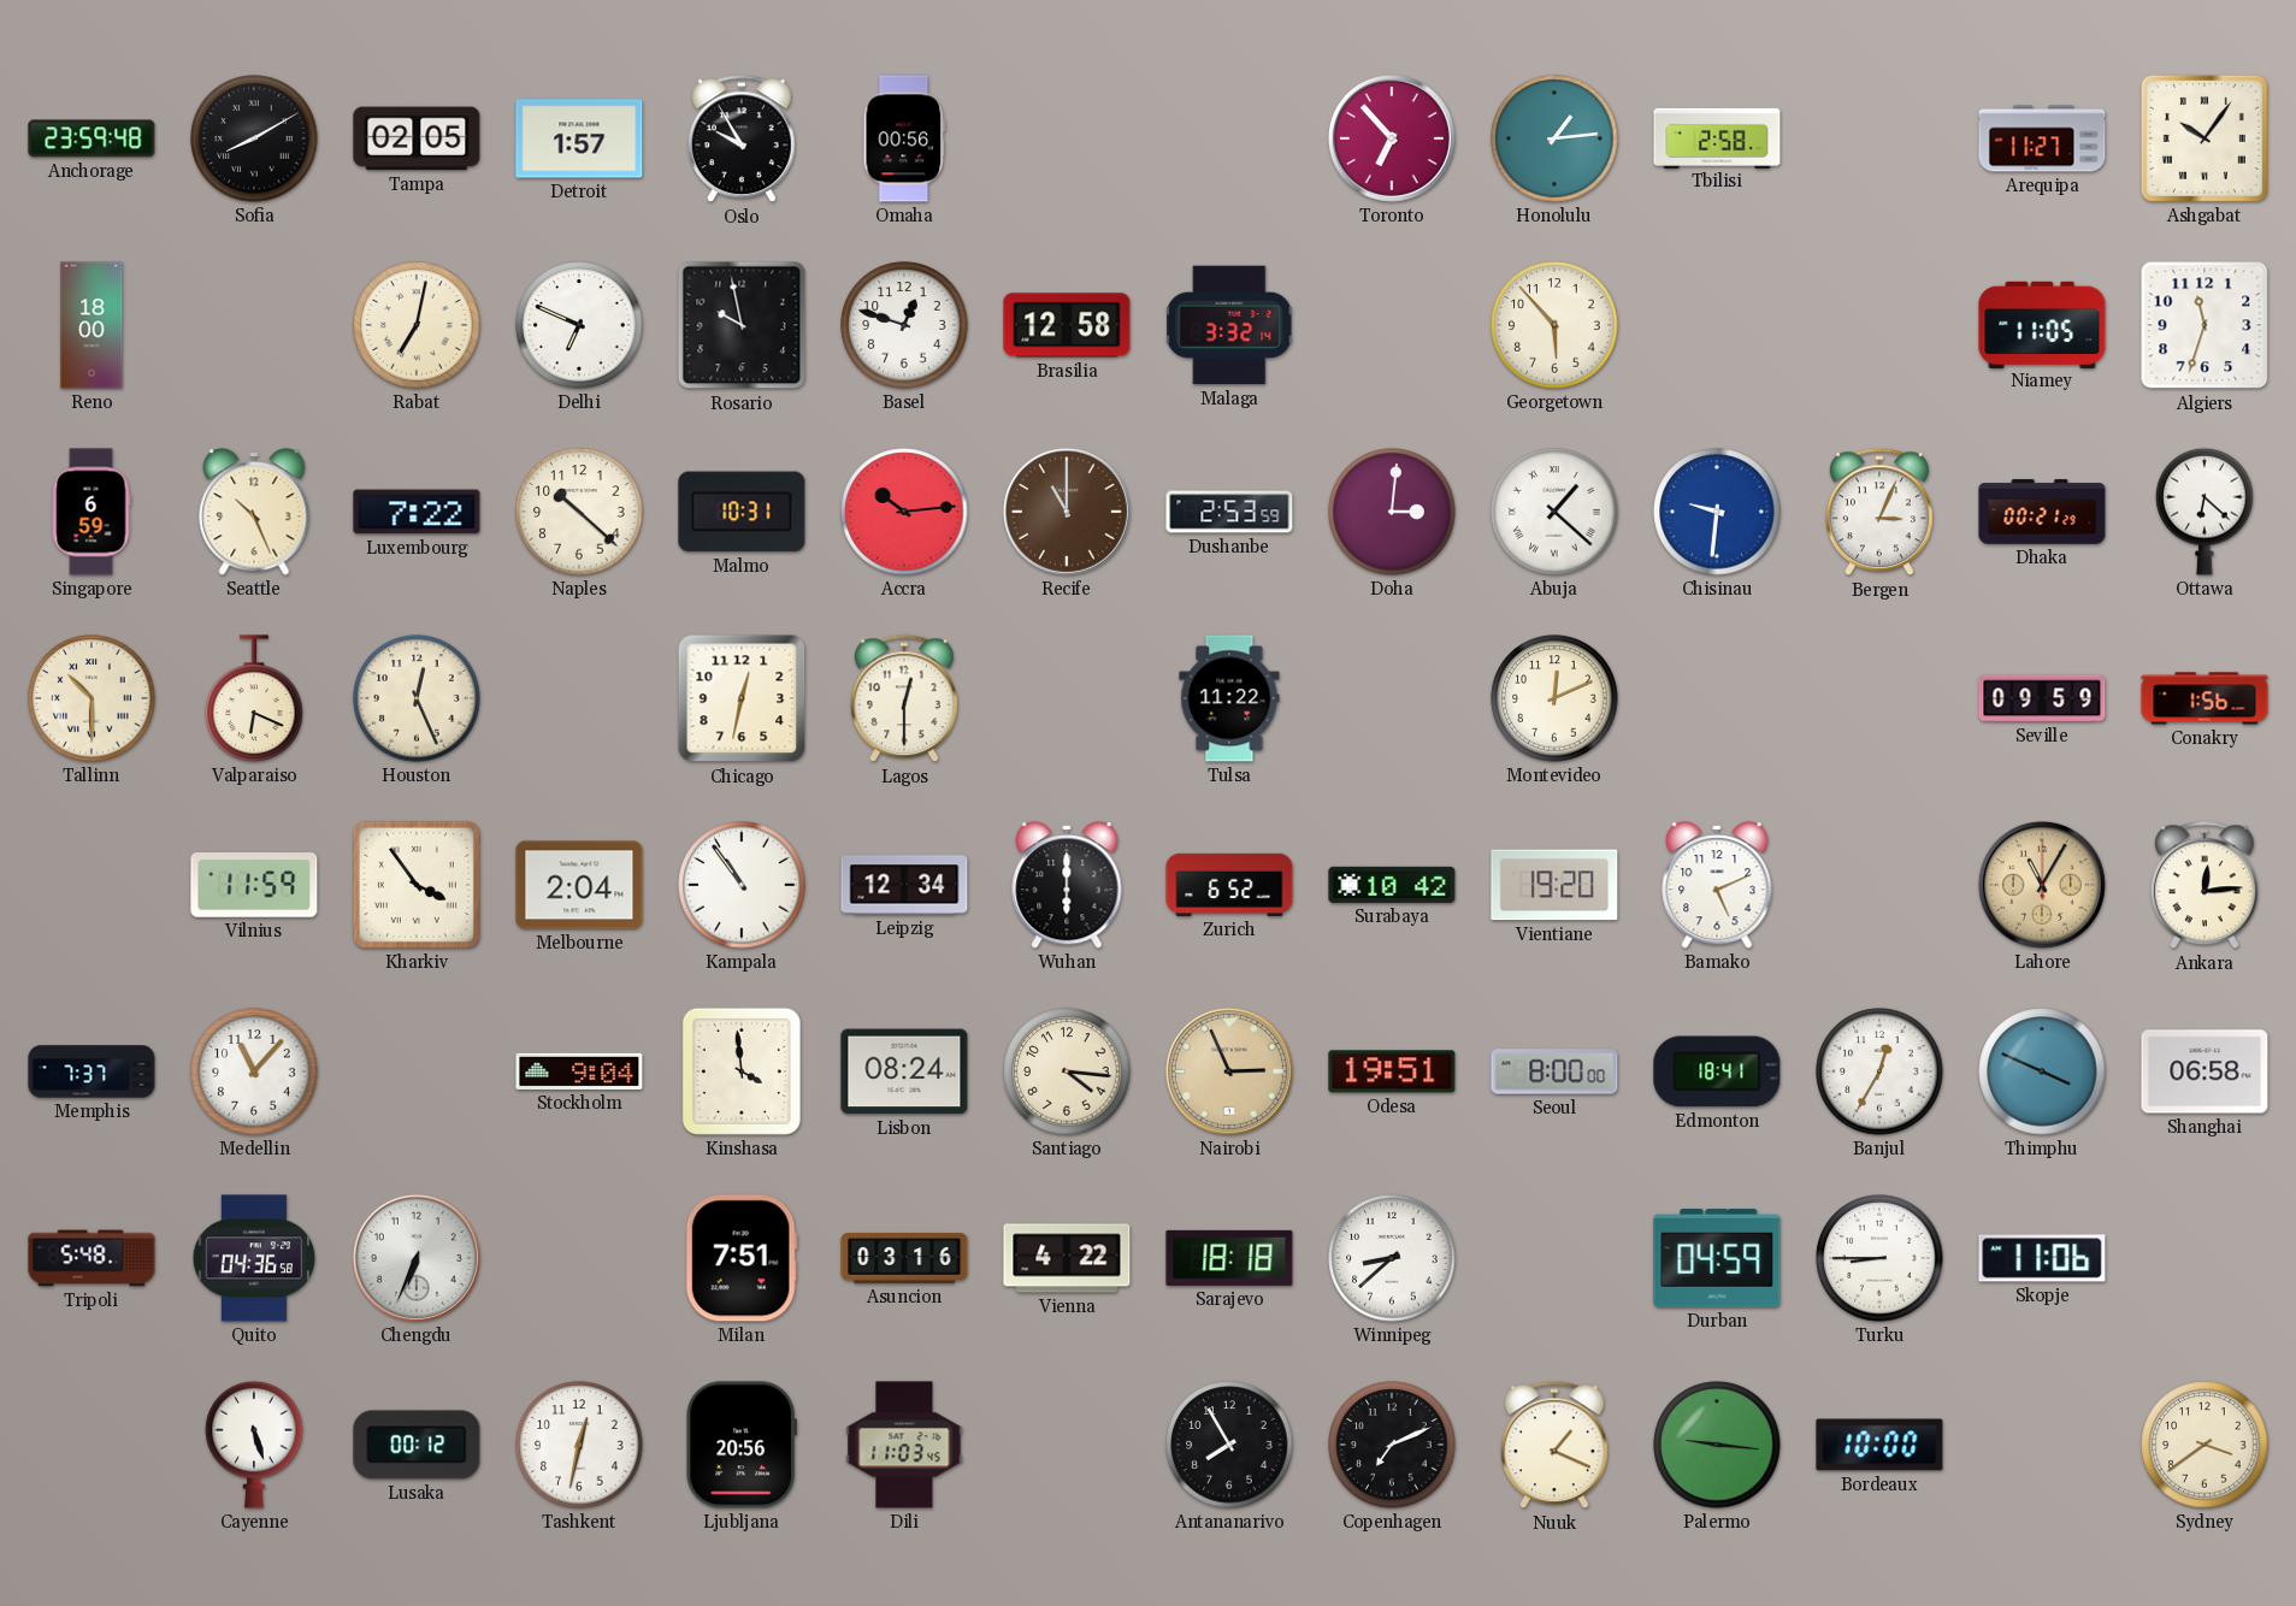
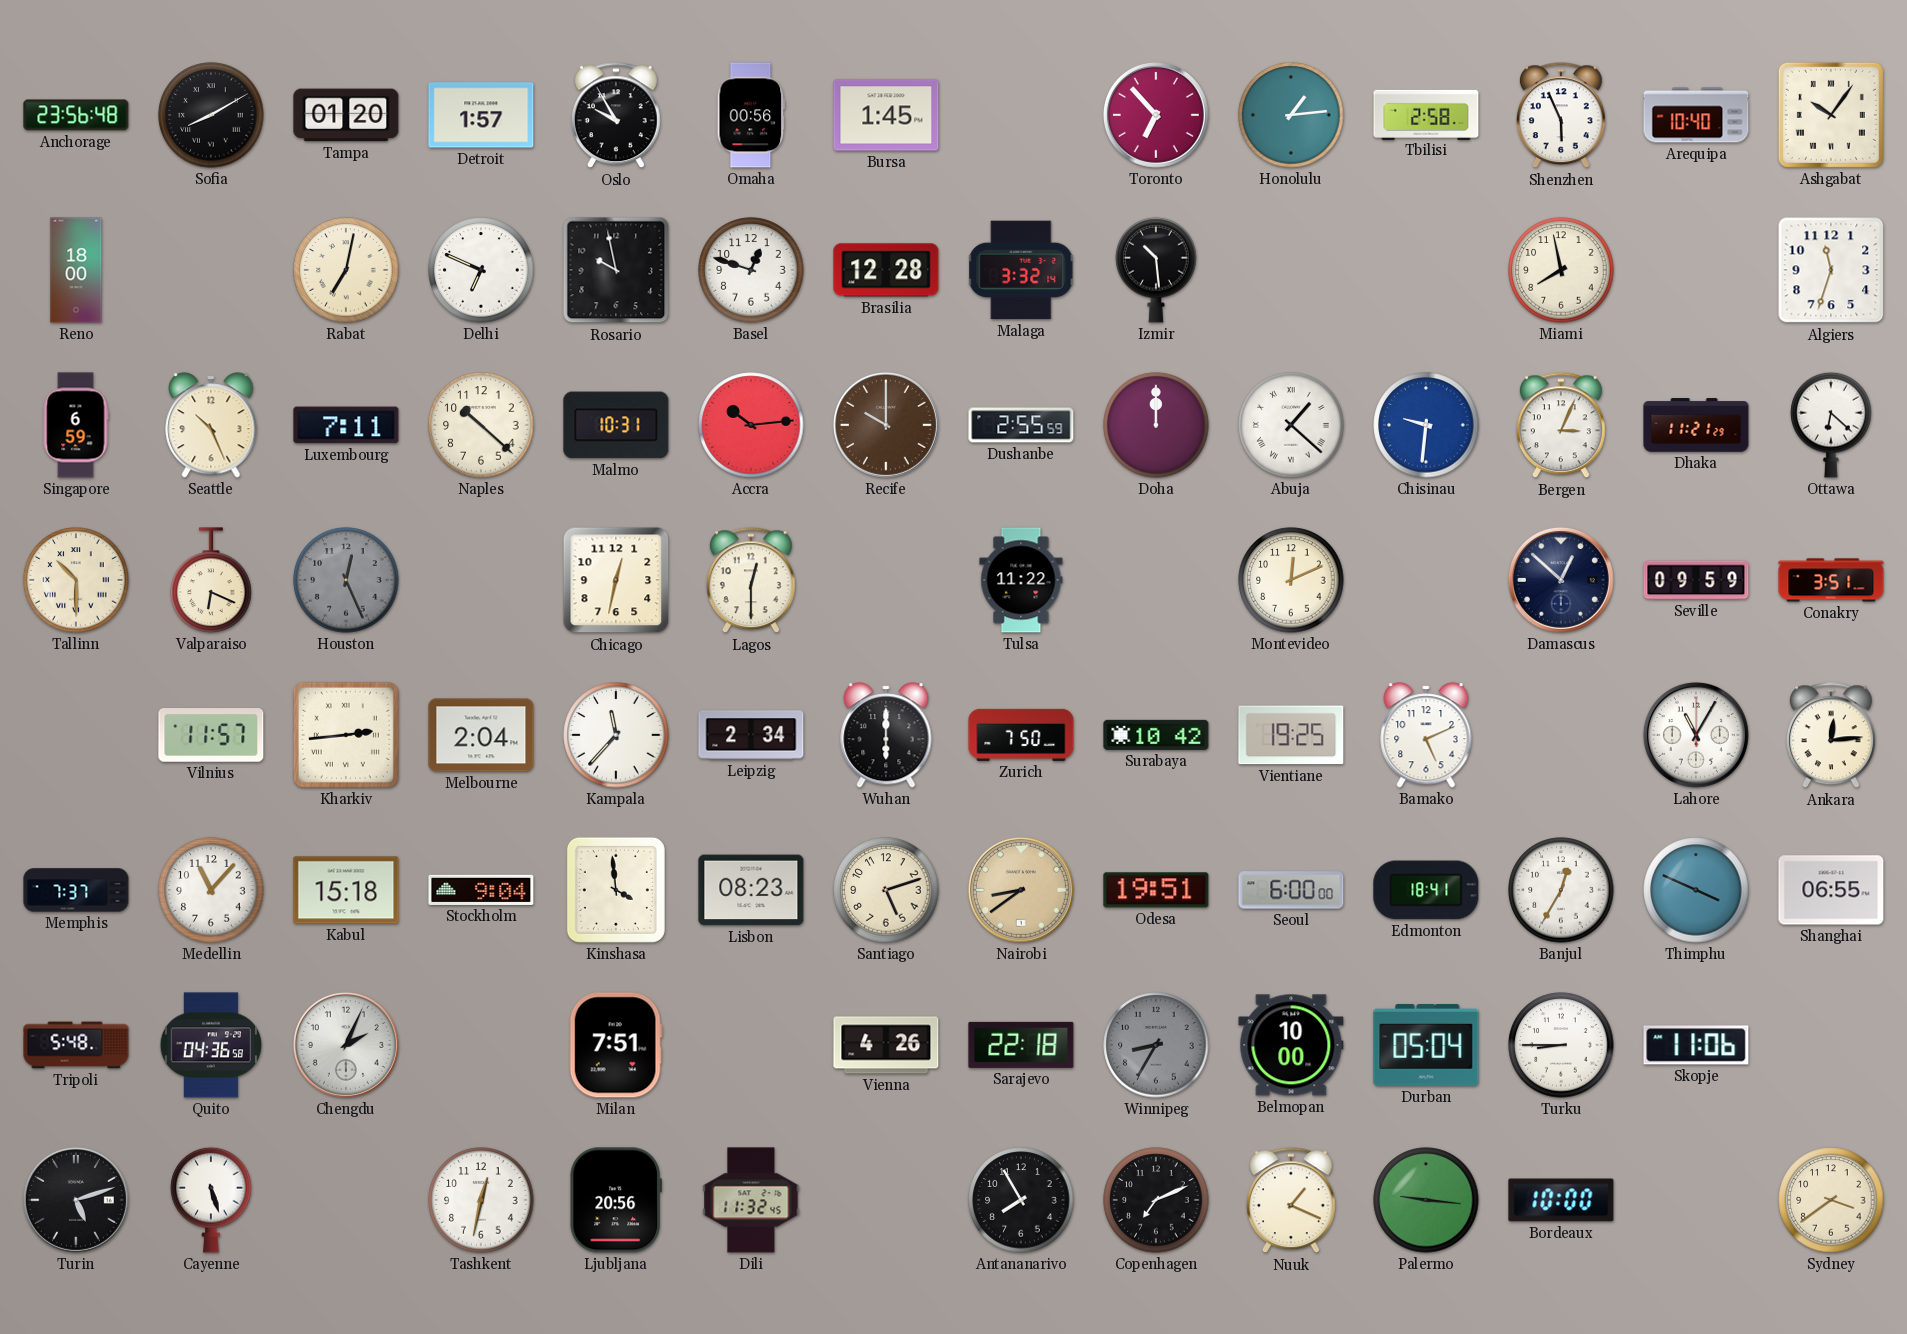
Anchorage: 23:59 -> 23:56 (76, 115)
Tampa: 02:05 -> 01:20 (346, 115)
Bursa: none -> 1:45 (886, 115)
Shenzhen: none -> 5:56 (1561, 116)
Arequipa: 11:27 -> 10:40 (1696, 115)
Brasilia: 12:58 -> 12:28 (886, 270)
Izmir: none -> 10:29 (1156, 270)
Georgetown: 5:53 -> none (1554, 325)
Miami: none -> 7:58 (1561, 270)
Niamey: 11:05 -> none (2042, 324)
Luxembourg: 7:22 -> 7:11 (346, 425)
Recife: 11:00 -> 10:00 (886, 425)
Dushanbe: 2:53 -> 2:55 (1021, 425)
Doha: 3:01 -> 12:00 (1156, 425)
Dhaka: 00:21 -> 11:21 (1696, 425)
Houston dial: cream -> grey (346, 580)
Damascus: none -> 12:52 (1561, 580)
Conakry: 1:56 -> 3:51 (1831, 580)
Vilnius: 11:59 -> 11:57 (211, 736)
Kharkiv: 3:54 -> 2:44 (346, 735)
Kampala: 10:54 -> 11:37 (616, 735)
Leipzig: 12:34 -> 2:34 (751, 735)
Zurich: 6:52 -> 7:50 (1021, 735)
Vientiane: 19:20 -> 19:25 (1291, 735)
Lahore dial: champagne -> white (1696, 735)
Kabul: none -> 15:18 (346, 890)
Lisbon: 08:24 -> 08:23 (751, 890)
Santiago: 4:16 -> 5:12 (886, 890)
Nairobi: 2:56 -> 8:39 (1021, 890)
Seoul: 8:00 -> 6:00 (1291, 890)
Shanghai: 06:58 -> 06:55 (1831, 890)
Chengdu: 6:34 -> 2:04 (346, 1045)
Asuncion: 03:16 -> none (904, 1259)
Vienna: 4:22 -> 4:26 (886, 1045)
Sarajevo: 18:18 -> 22:18 (1021, 1045)
Winnipeg: 8:38 -> 8:35 (1156, 1045)
Winnipeg dial: white -> grey (1156, 1045)
Belmopan: none -> 10:00 (1291, 1045)
Durban: 04:59 -> 05:04 (1426, 1045)
Turin: none -> 5:12 (76, 1200)
Lusaka: 00:12 -> none (417, 1445)
Dili: 11:03 -> 11:32 (751, 1200)
